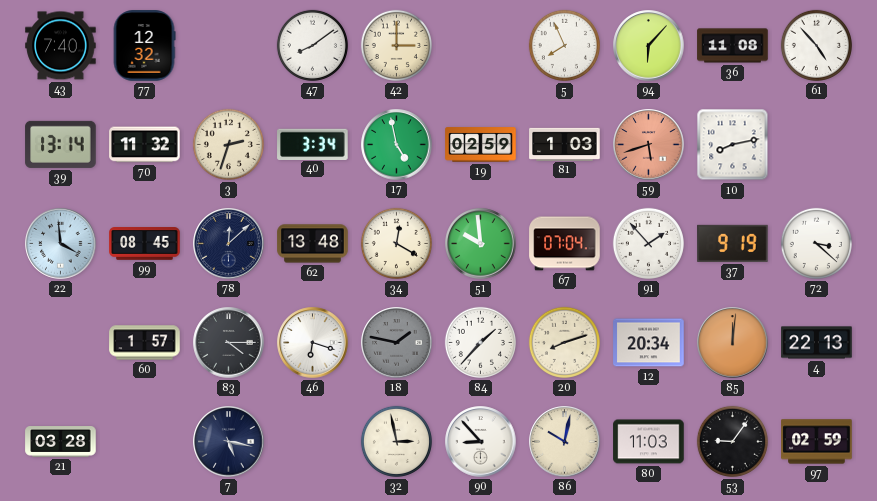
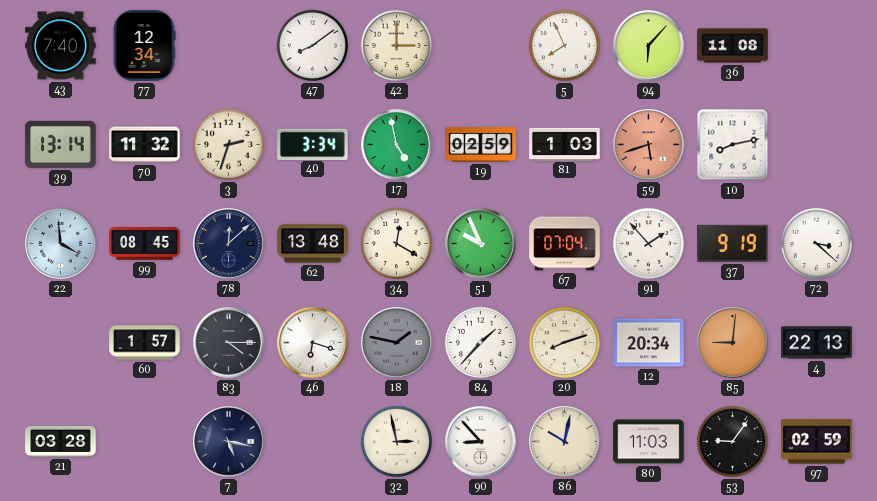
77: 12:32 -> 12:34 (144, 46)
61: 4:53 -> none (816, 45)
51: 9:59 -> 9:56 (481, 244)
85: 12:01 -> 9:01 (733, 343)
